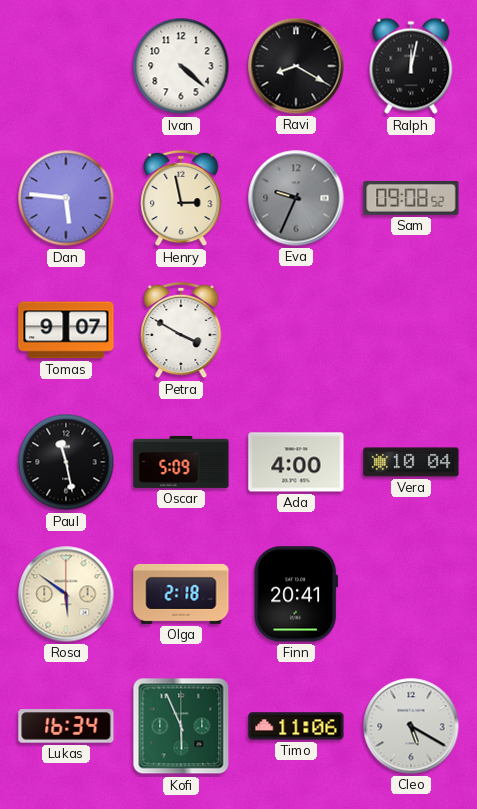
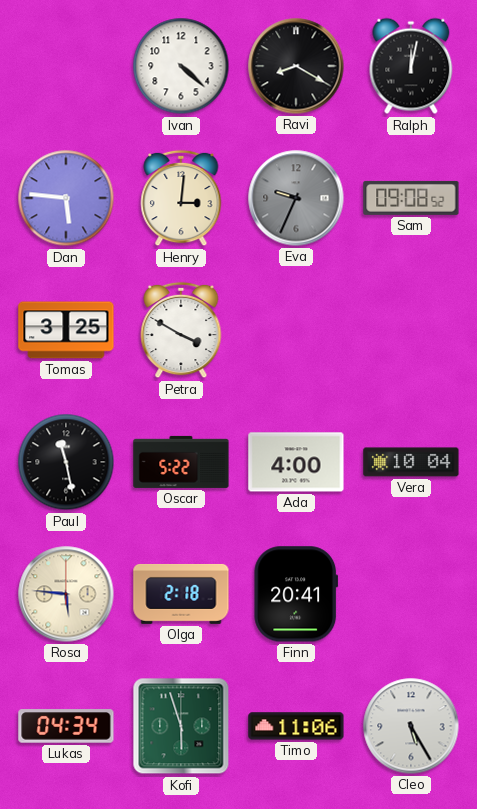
Henry: 2:58 -> 3:01 (181, 198)
Tomas: 9:07 -> 3:25 (66, 330)
Oscar: 5:09 -> 5:22 (181, 462)
Rosa: 5:51 -> 5:46 (66, 594)
Lukas: 16:34 -> 04:34 (66, 726)
Kofi: 5:56 -> 5:57 (181, 726)
Cleo: 5:20 -> 5:25 (411, 726)
